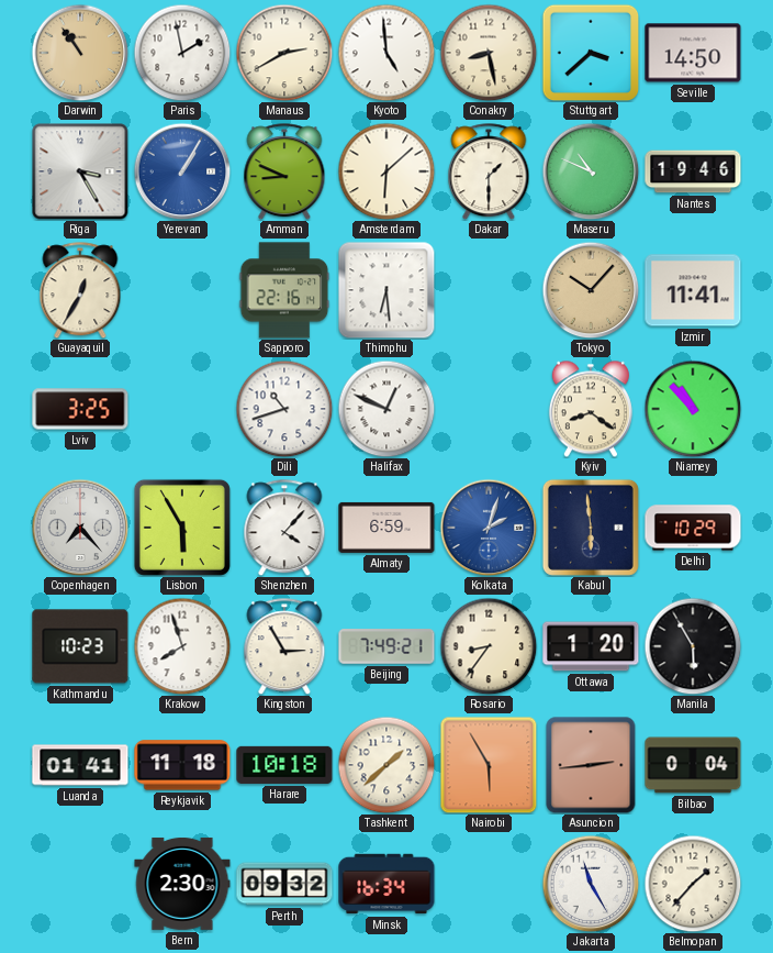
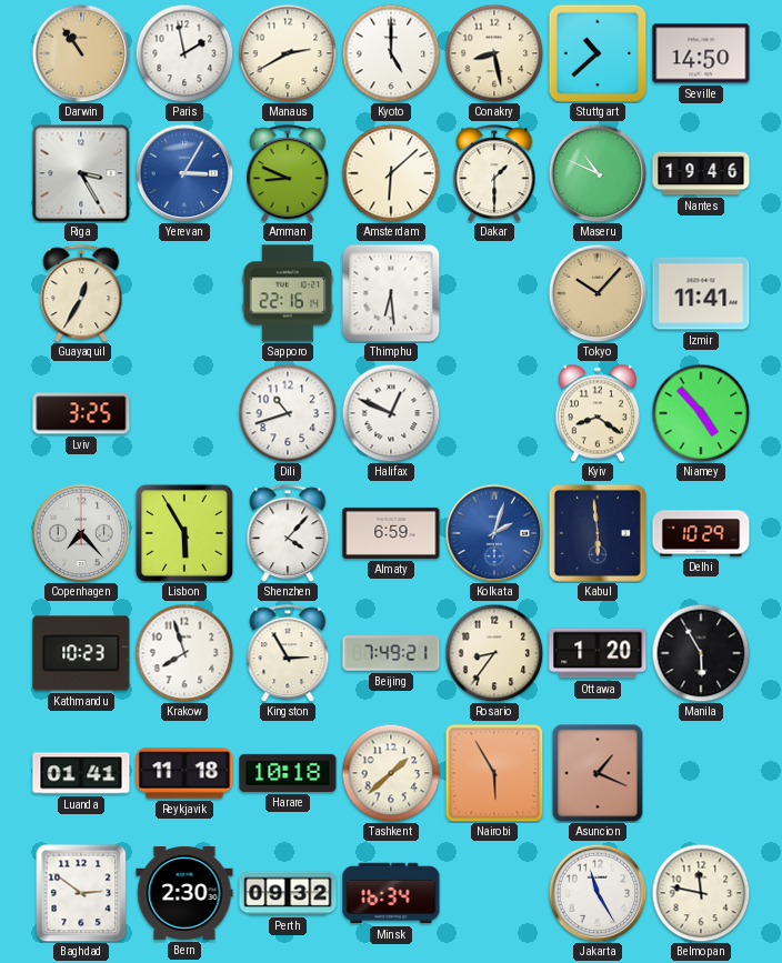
Kyoto: 4:59 -> 5:00 (391, 53)
Stuttgart: 3:38 -> 10:38 (598, 53)
Yerevan: 1:05 -> 3:05 (184, 173)
Niamey: 10:53 -> 4:53 (701, 413)
Asuncion: 2:44 -> 1:19 (598, 773)
Bilbao: 0:04 -> none (693, 765)
Baghdad: none -> 2:51 (81, 893)
Belmopan: 1:37 -> 11:47 (701, 893)
